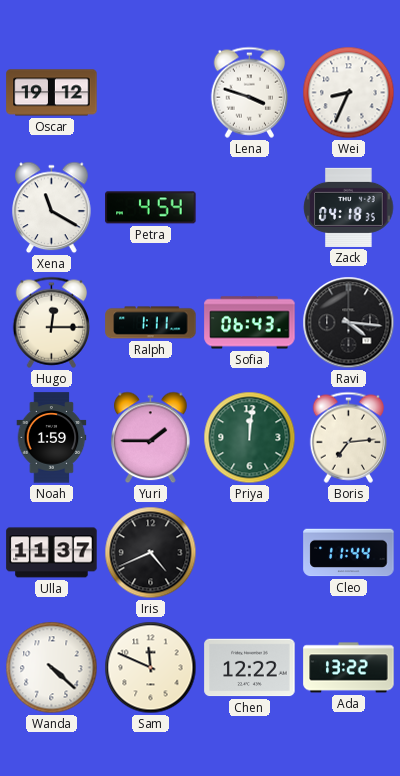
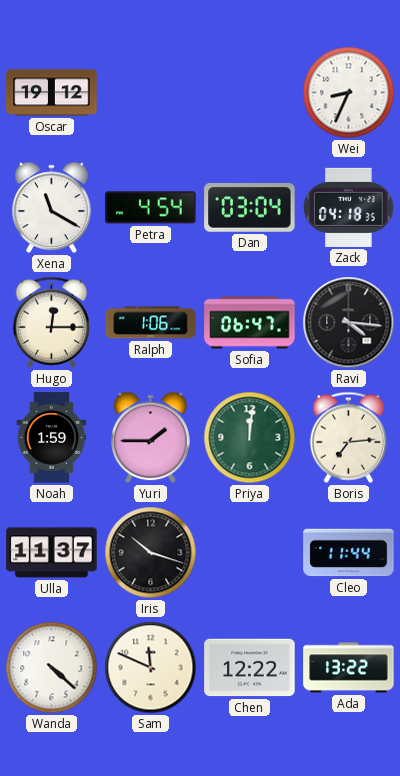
Lena: 3:48 -> none (249, 92)
Dan: none -> 03:04 (250, 208)
Ralph: 1:11 -> 1:06 (151, 323)
Sofia: 06:43 -> 06:47 (250, 323)
Iris: 4:41 -> 10:18 (151, 553)
